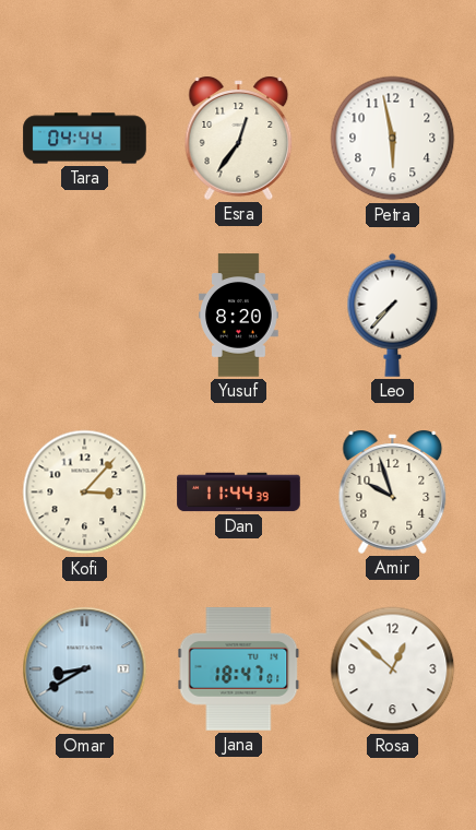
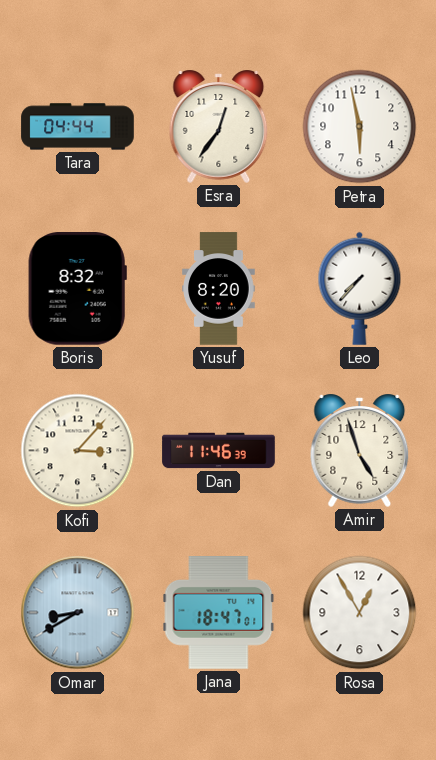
Boris: none -> 8:32 (77, 289)
Dan: 11:44 -> 11:46 (219, 451)
Amir: 9:57 -> 4:57 (360, 450)
Rosa: 12:52 -> 12:55 (360, 613)
